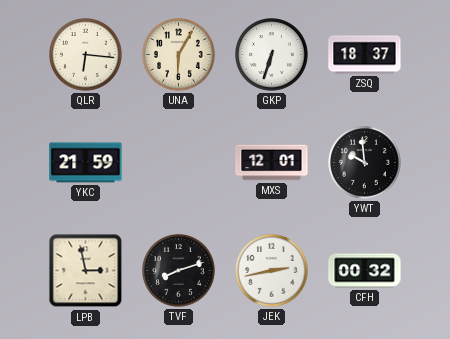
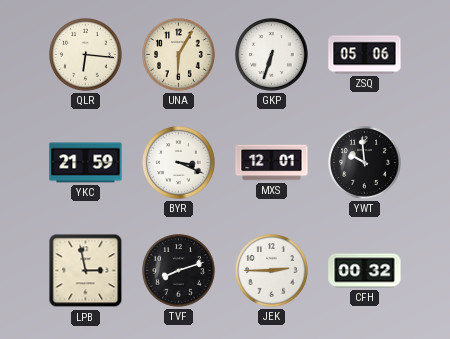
ZSQ: 18:37 -> 05:06 (365, 55)
BYR: none -> 3:19 (179, 163)
JEK: 2:43 -> 2:45 (272, 271)
